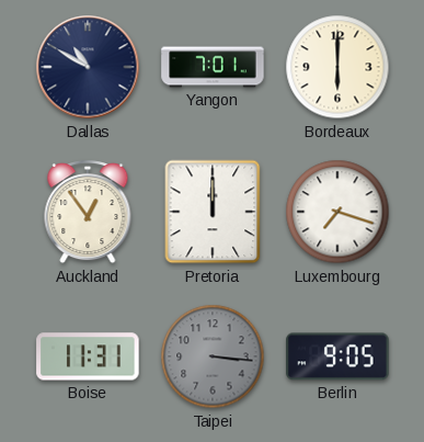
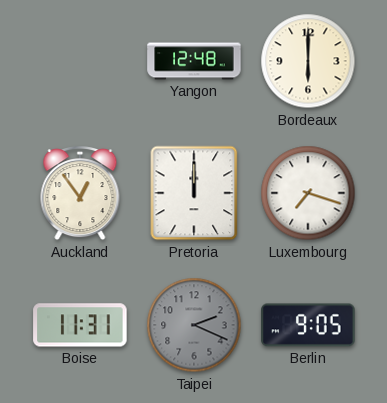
Dallas: 10:50 -> none (88, 67)
Yangon: 7:01 -> 12:48 (194, 61)
Taipei: 3:16 -> 2:19 (194, 325)
